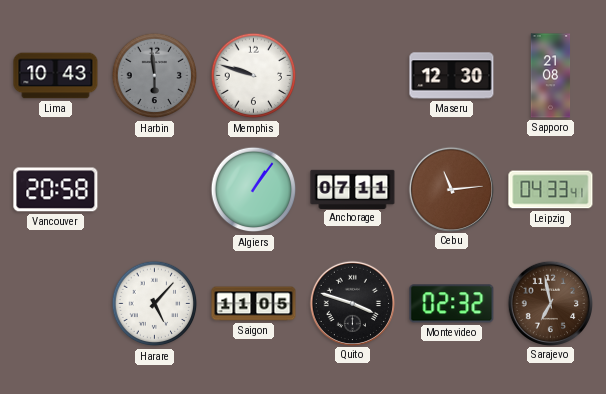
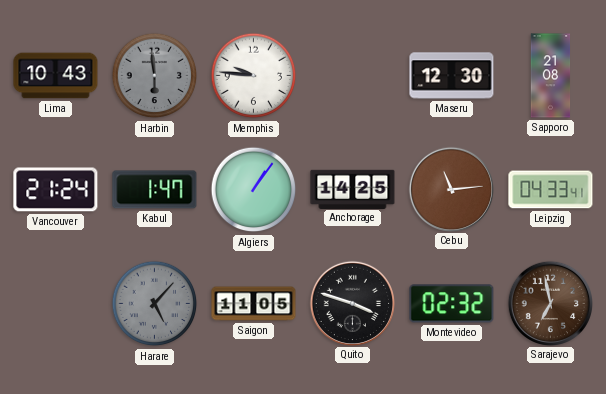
Memphis: 9:48 -> 9:46 (254, 76)
Vancouver: 20:58 -> 21:24 (56, 190)
Kabul: none -> 1:47 (155, 190)
Anchorage: 07:11 -> 14:25 (353, 189)
Harare dial: white -> grey (155, 304)
